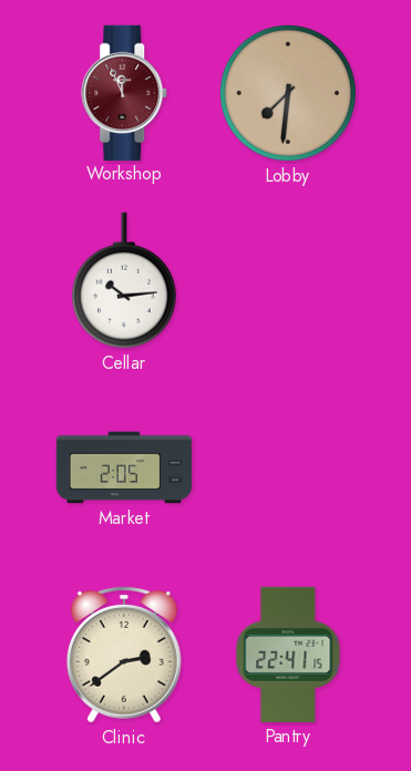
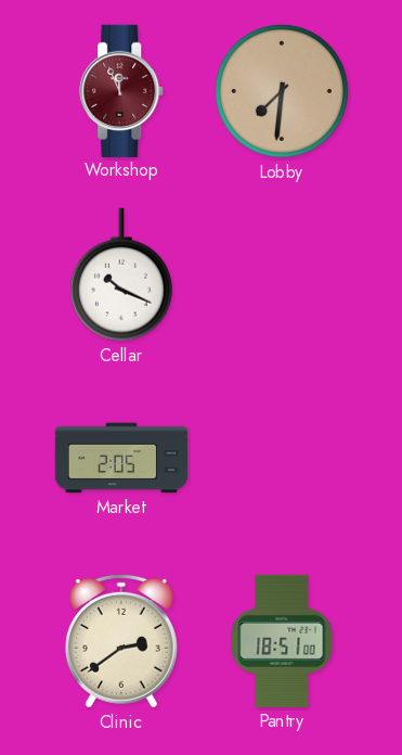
Cellar: 10:14 -> 10:19 (121, 274)
Pantry: 22:41 -> 18:51 (282, 641)
